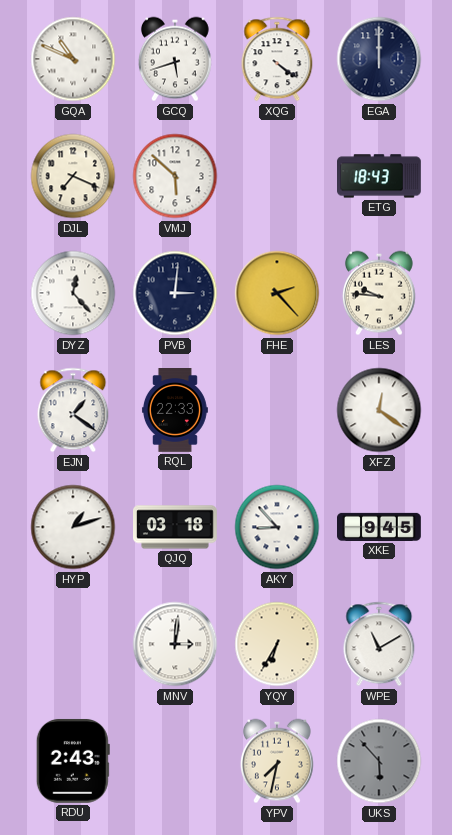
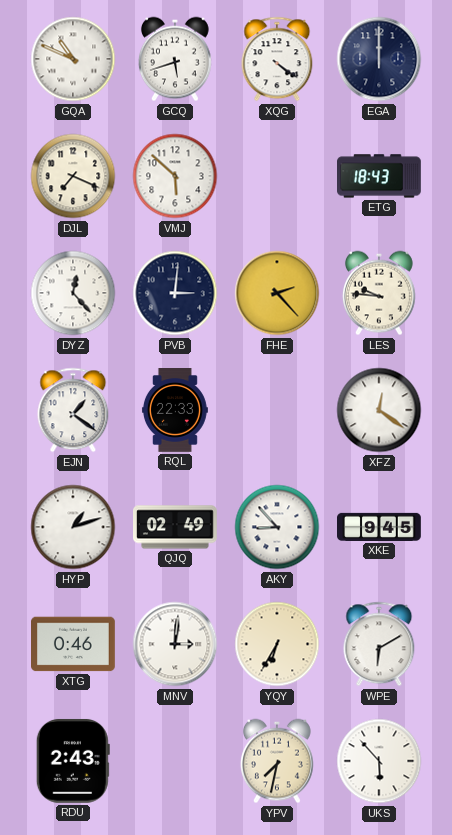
QJQ: 03:18 -> 02:49 (176, 527)
XTG: none -> 0:46 (74, 644)
WPE: 11:10 -> 6:10 (379, 644)
UKS dial: grey -> white (379, 761)
